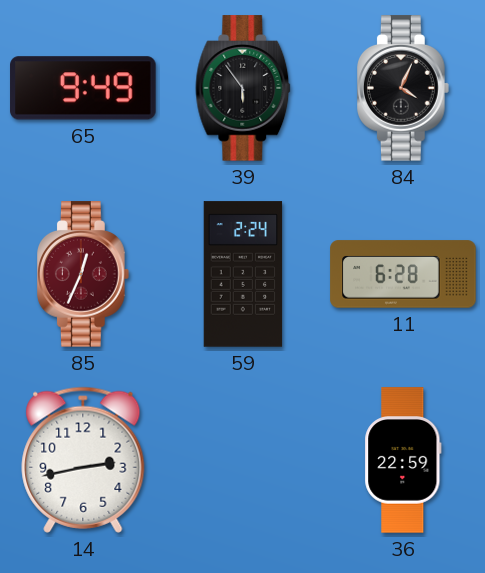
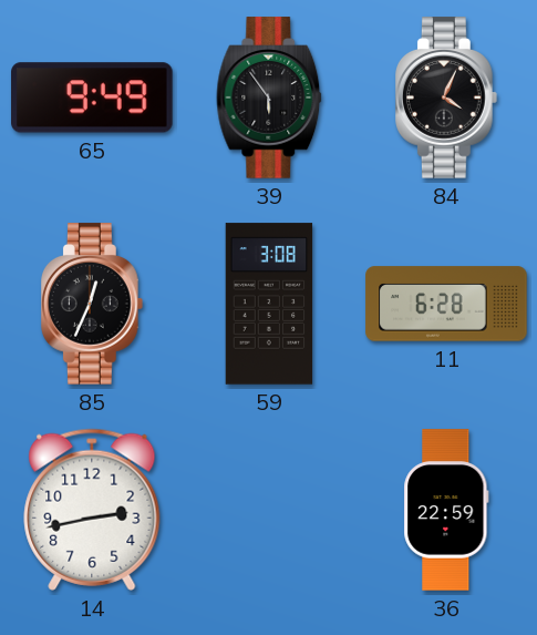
85 dial: burgundy -> black (93, 304)
59: 2:24 -> 3:08 (269, 304)
